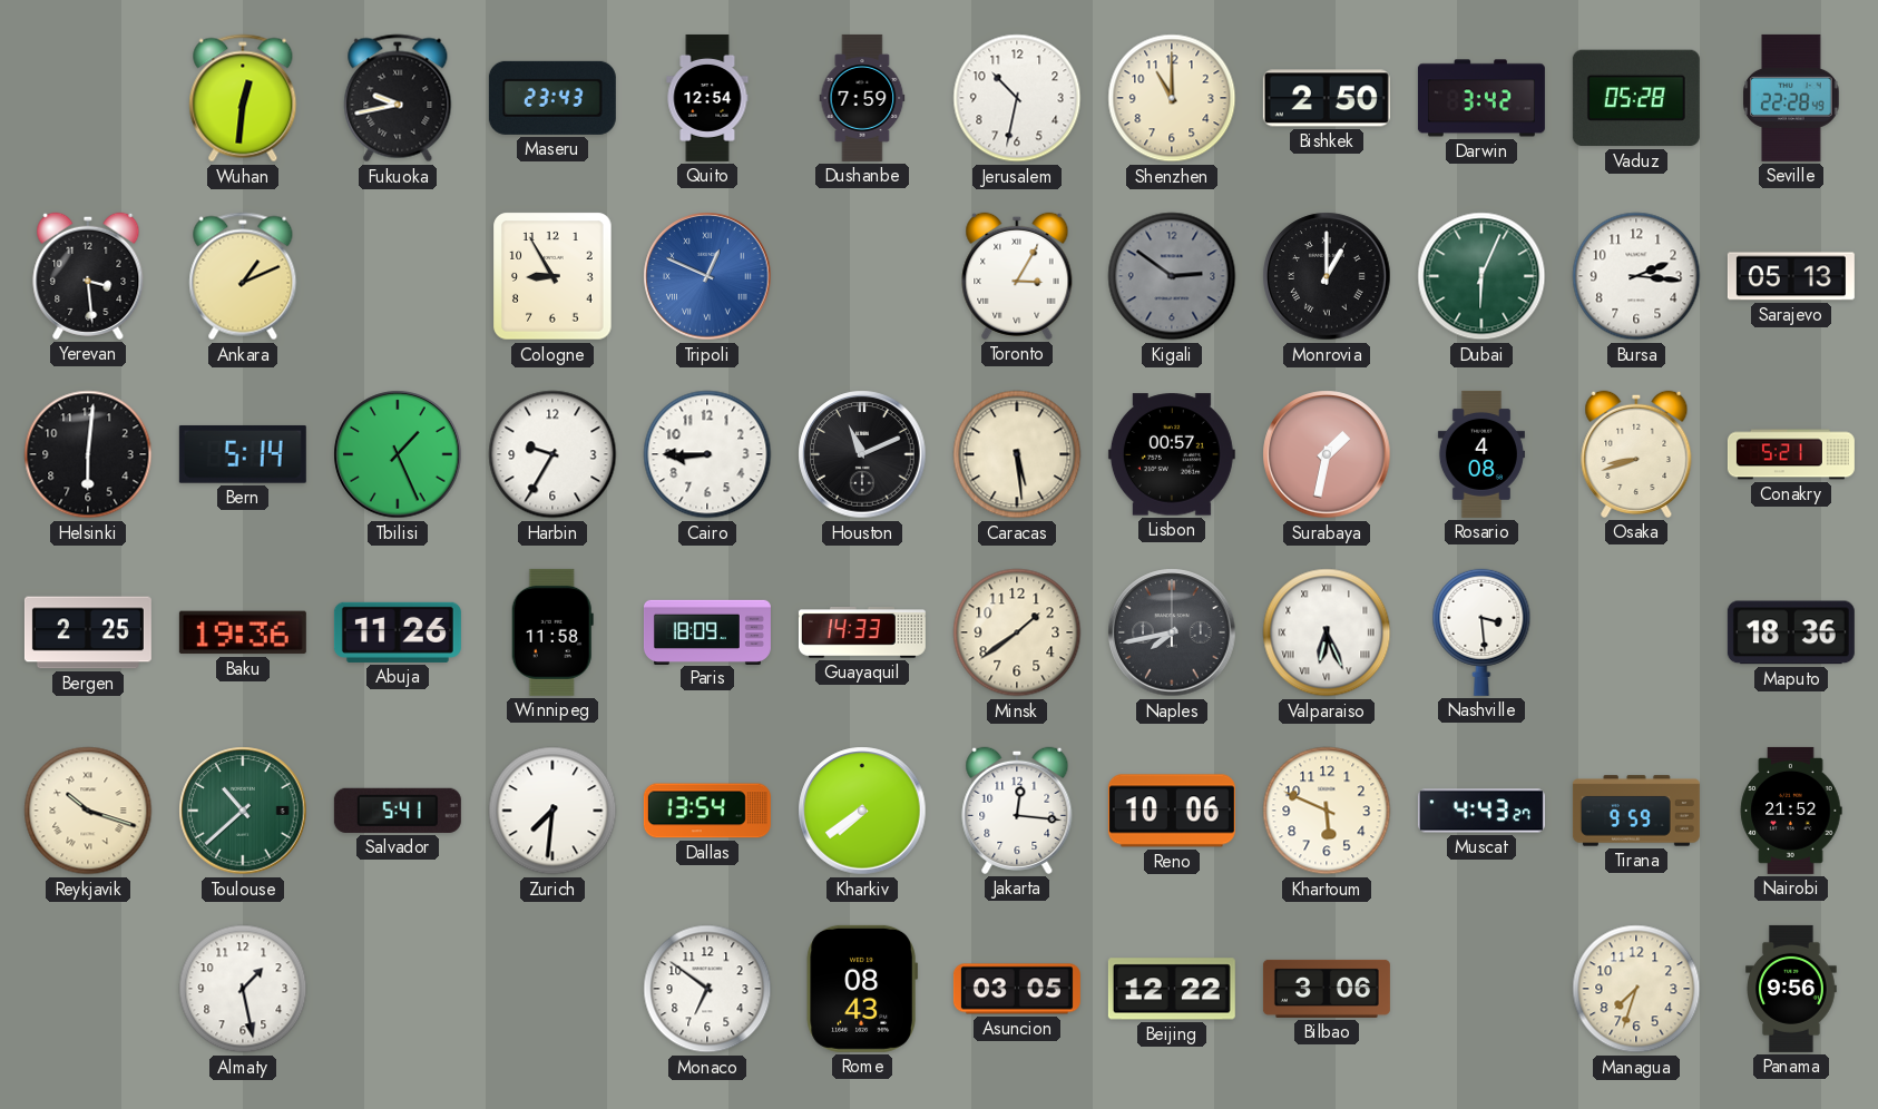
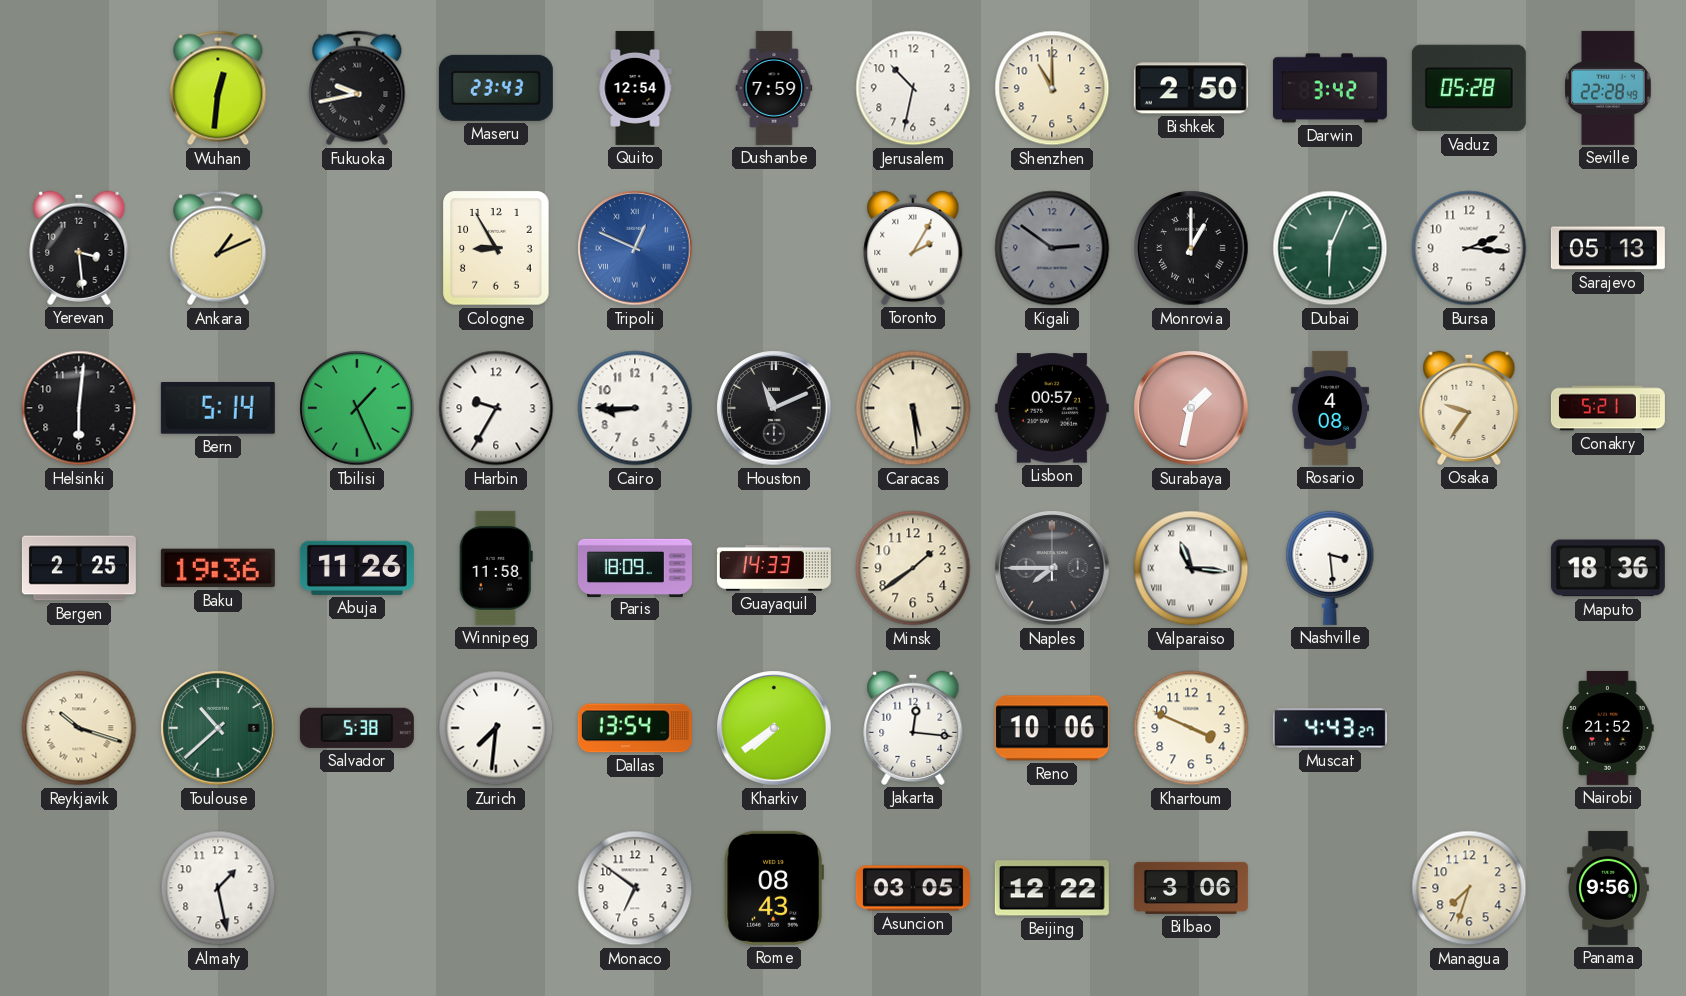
Toronto: 3:05 -> 2:05 (913, 248)
Osaka: 8:42 -> 9:36 (1469, 408)
Naples: 7:43 -> 7:45 (1052, 568)
Valparaiso: 6:26 -> 11:16 (1191, 568)
Salvador: 5:41 -> 5:38 (357, 728)
Khartoum: 5:49 -> 3:49 (1191, 728)
Tirana: 9:59 -> none (1636, 811)
